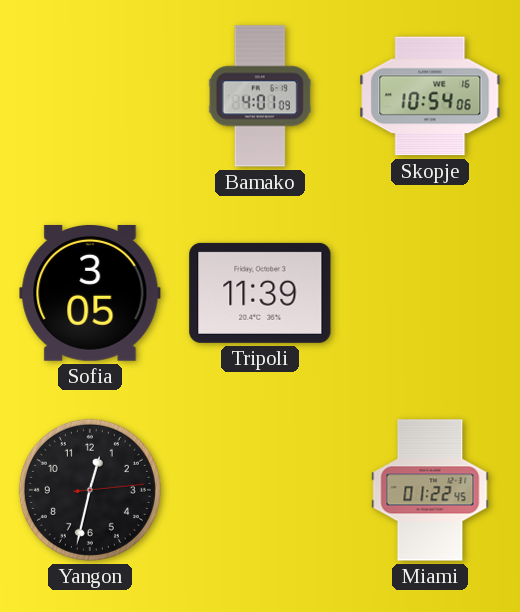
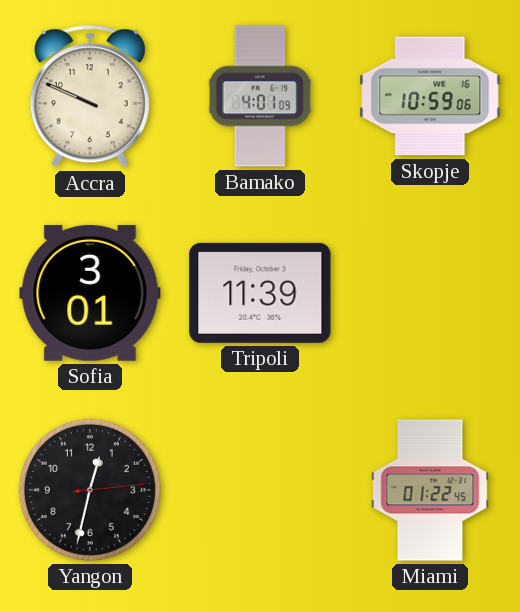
Accra: none -> 9:49 (90, 96)
Skopje: 10:54 -> 10:59 (430, 96)
Sofia: 3:05 -> 3:01 (90, 293)
